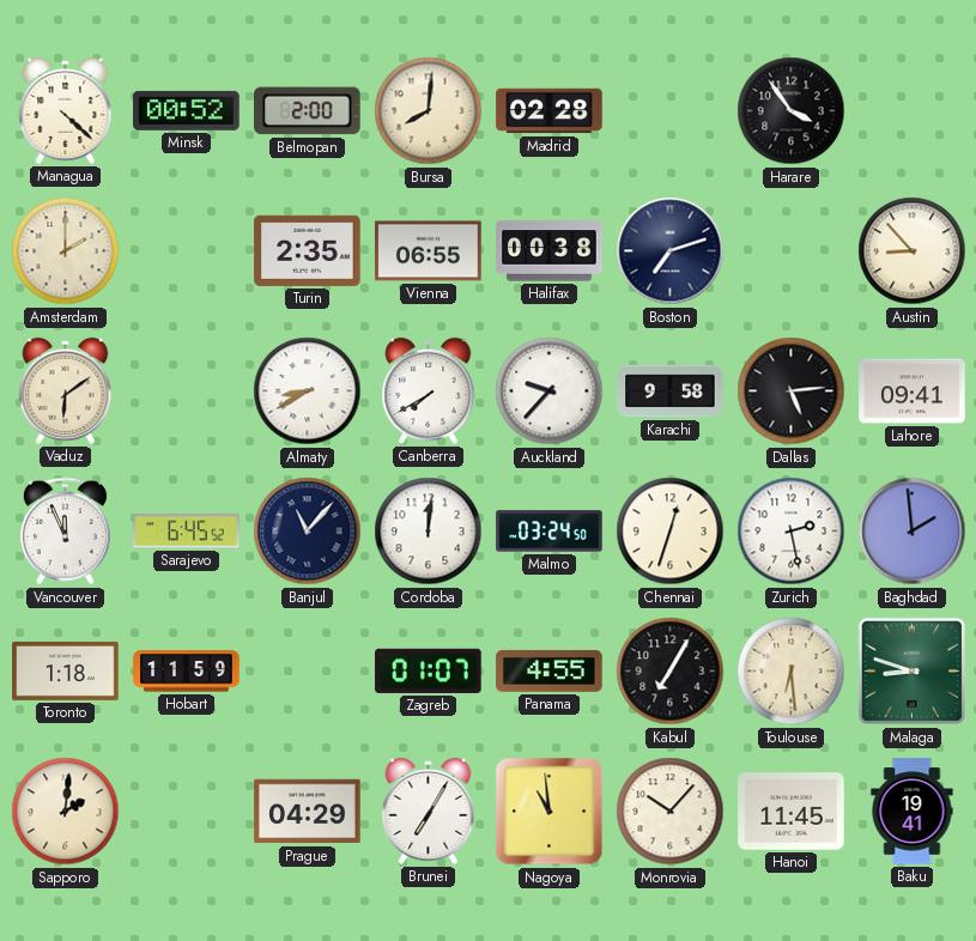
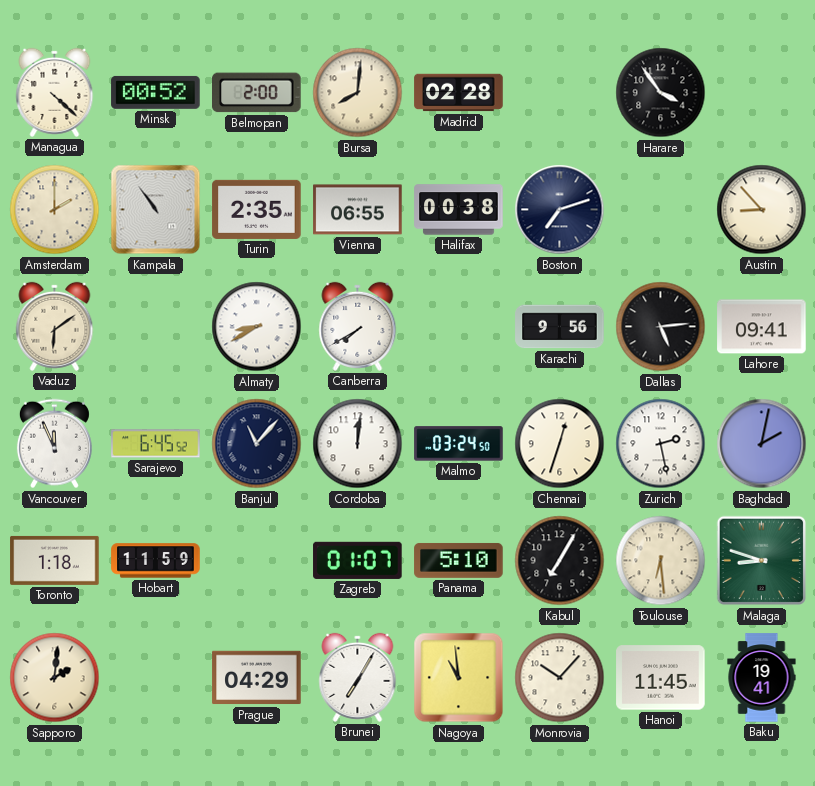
Kampala: none -> 10:54 (156, 210)
Auckland: 9:37 -> none (550, 391)
Karachi: 9:58 -> 9:56 (560, 327)
Baghdad: 1:59 -> 2:02 (762, 444)
Panama: 4:55 -> 5:10 (459, 560)
